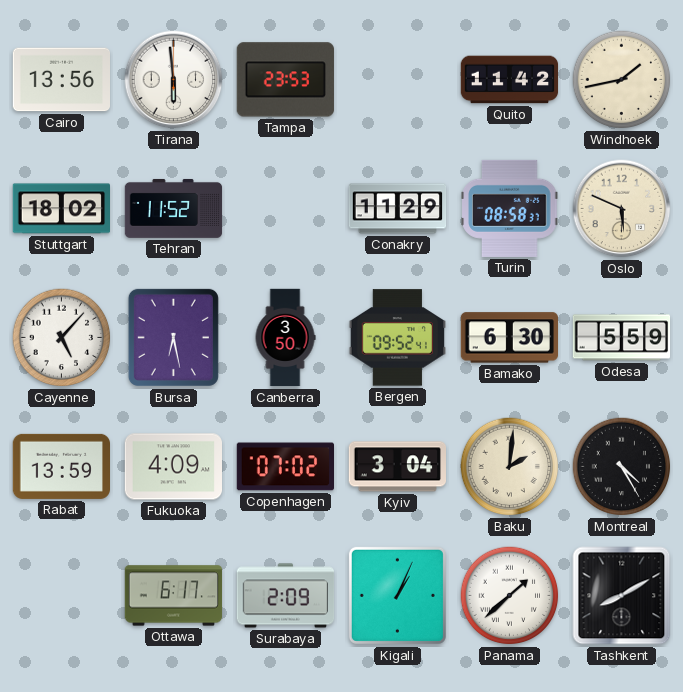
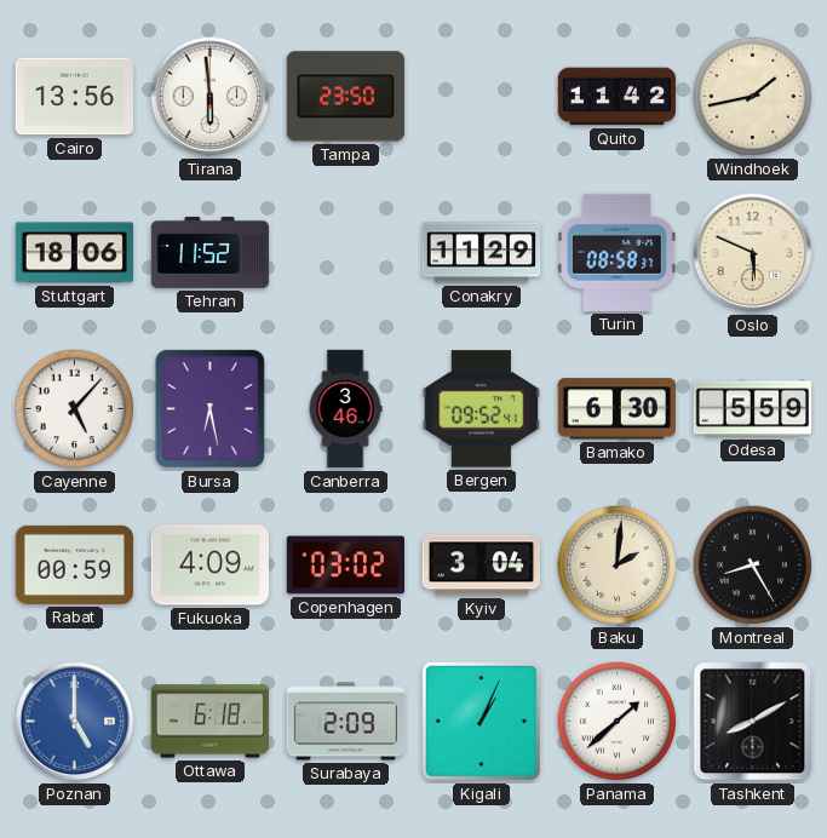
Tampa: 23:53 -> 23:50 (345, 97)
Stuttgart: 18:02 -> 18:06 (74, 253)
Canberra: 3:50 -> 3:46 (345, 409)
Rabat: 13:59 -> 00:59 (74, 564)
Copenhagen: 07:02 -> 03:02 (345, 566)
Montreal: 4:25 -> 8:25 (753, 566)
Poznan: none -> 5:00 (75, 722)
Ottawa: 6:17 -> 6:18 (211, 722)
